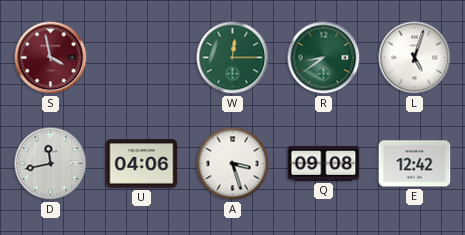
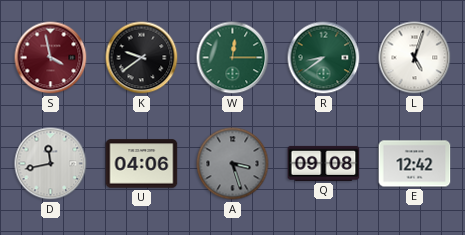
K: none -> 9:39 (142, 58)
A dial: white -> grey (233, 164)
